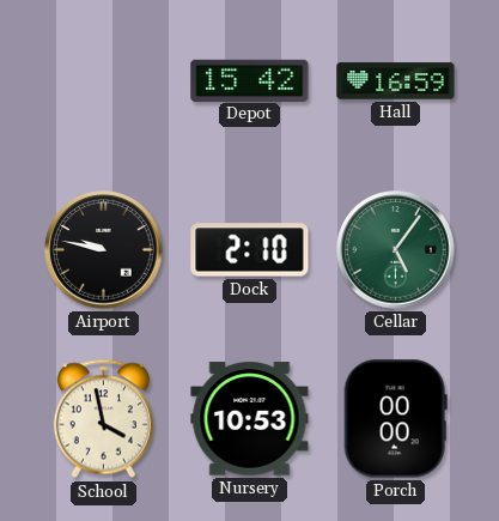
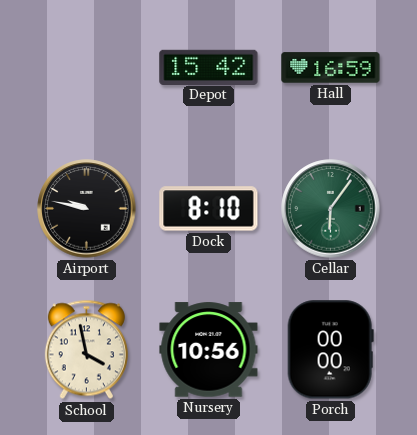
Dock: 2:10 -> 8:10 (209, 209)
Cellar: 5:06 -> 6:06 (331, 209)
Nursery: 10:53 -> 10:56 (209, 350)
